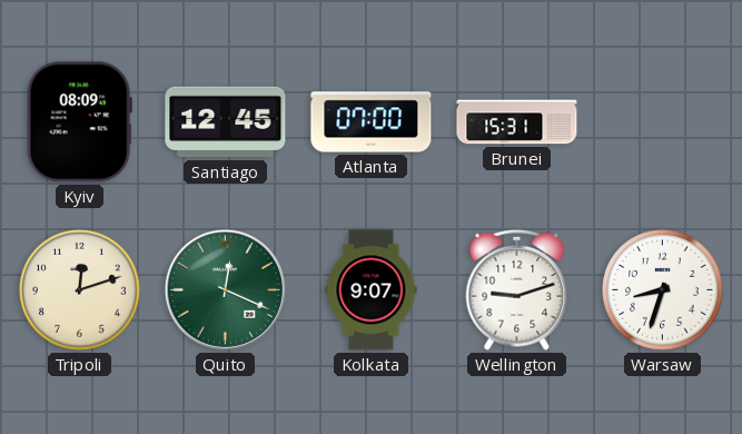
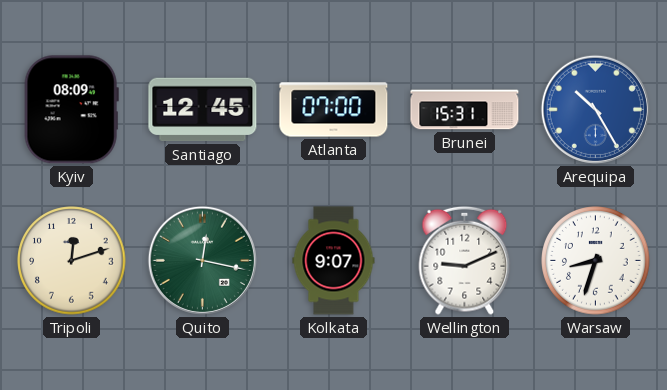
Arequipa: none -> 10:25 (595, 109)
Quito: 12:19 -> 12:17 (202, 260)
Wellington: 9:12 -> 9:11 (465, 260)
